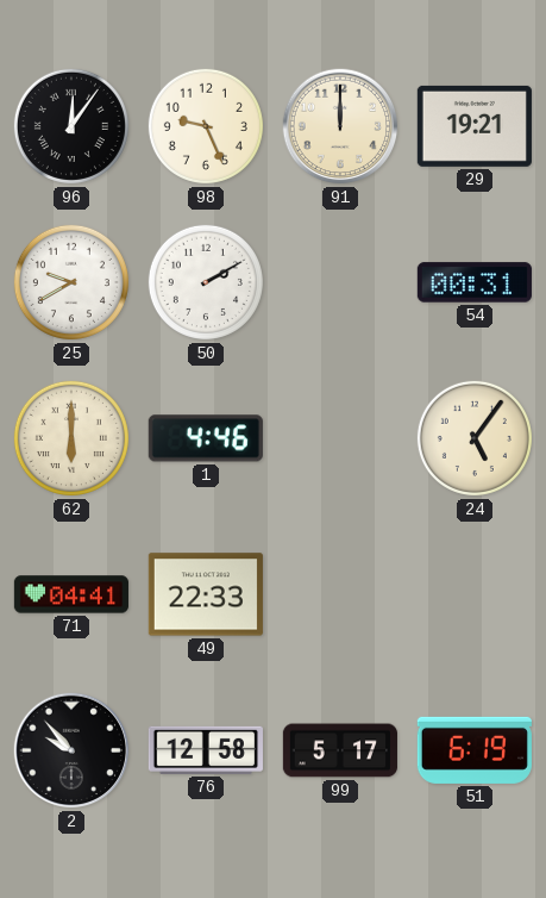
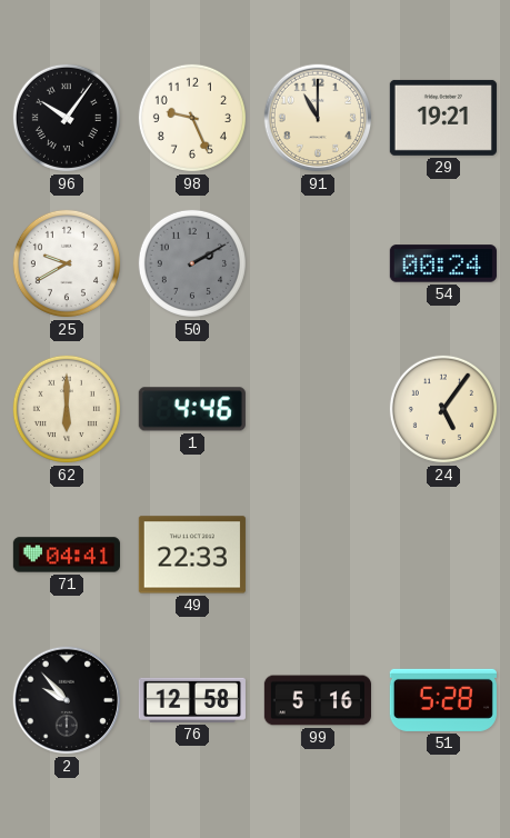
96: 12:06 -> 10:06 (67, 118)
91: 12:00 -> 11:00 (318, 118)
50 dial: white -> grey (192, 263)
54: 00:31 -> 00:24 (443, 263)
99: 5:17 -> 5:16 (318, 700)
51: 6:19 -> 5:28 (443, 700)
